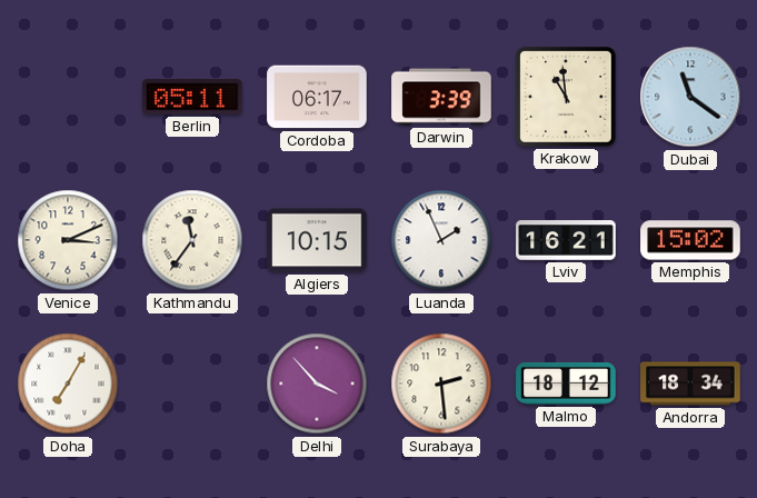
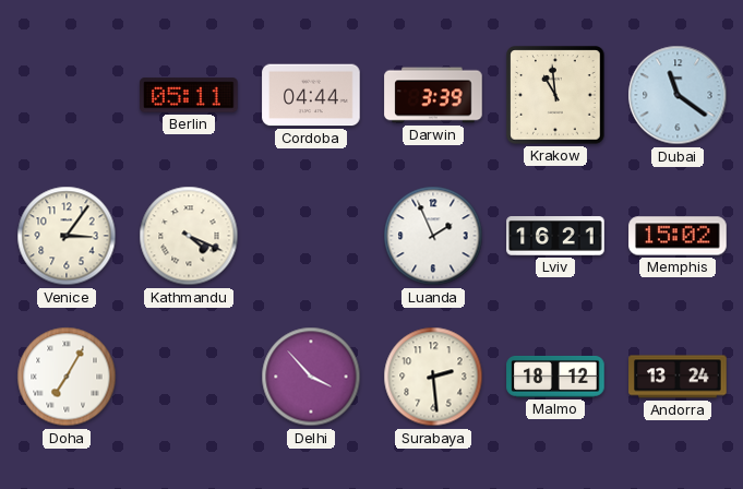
Cordoba: 06:17 -> 04:44 (311, 95)
Venice: 3:11 -> 3:06 (67, 236)
Kathmandu: 11:36 -> 4:19 (189, 236)
Algiers: 10:15 -> none (317, 240)
Andorra: 18:34 -> 13:24 (678, 377)
